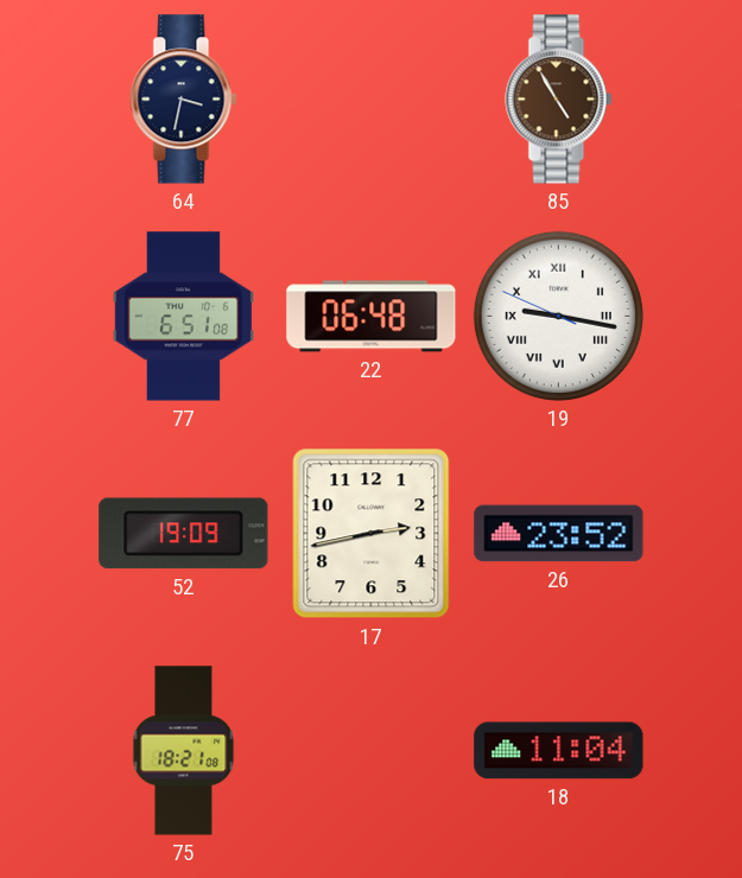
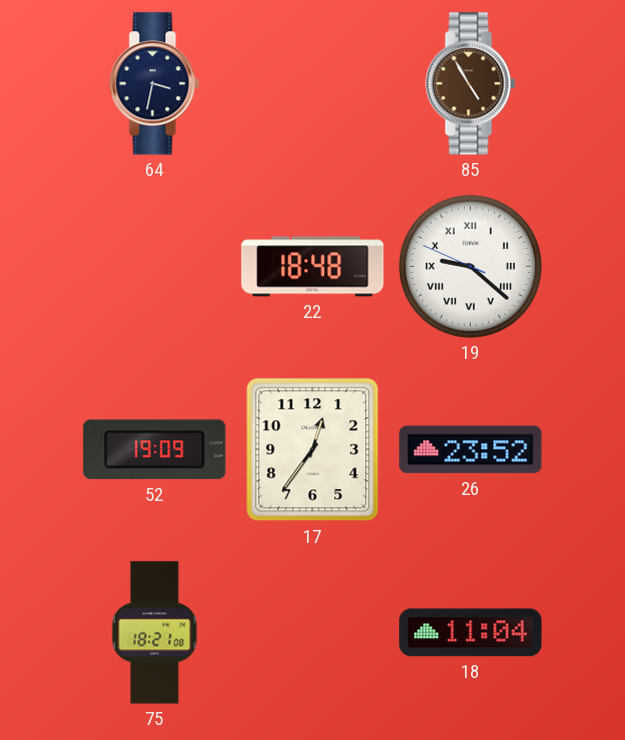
77: 6:51 -> none (183, 317)
22: 06:48 -> 18:48 (313, 267)
19: 9:16 -> 9:21 (470, 266)
17: 2:43 -> 12:36 (313, 450)
